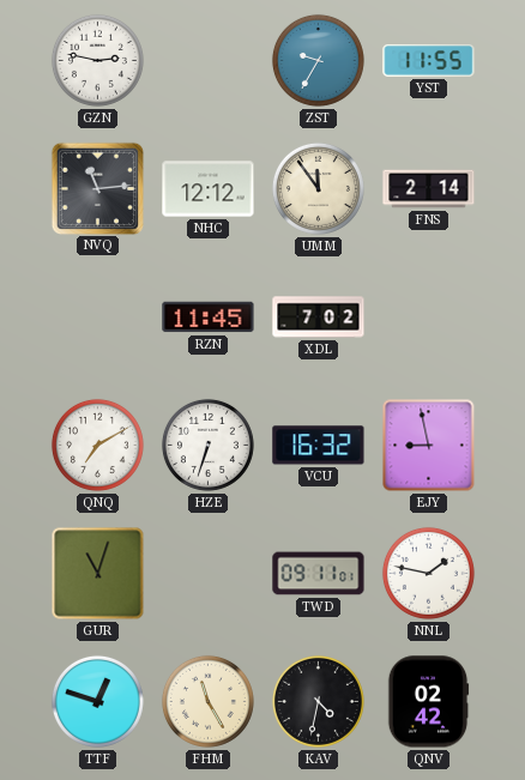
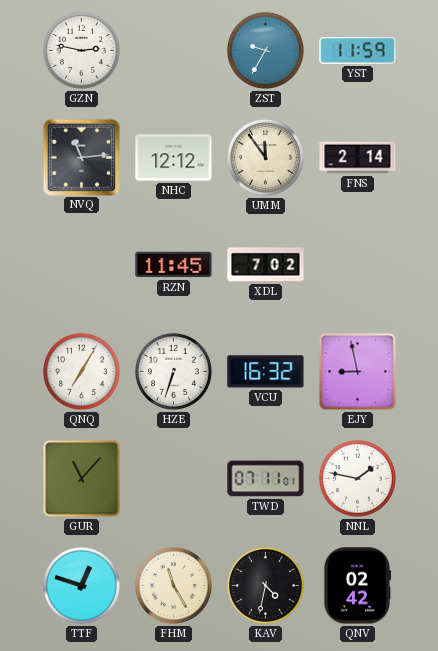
YST: 11:55 -> 11:59 (358, 50)
QNQ: 7:10 -> 7:05 (81, 371)
GUR: 11:03 -> 11:07 (82, 479)
TWD: 09:11 -> 07:11 (266, 479)
